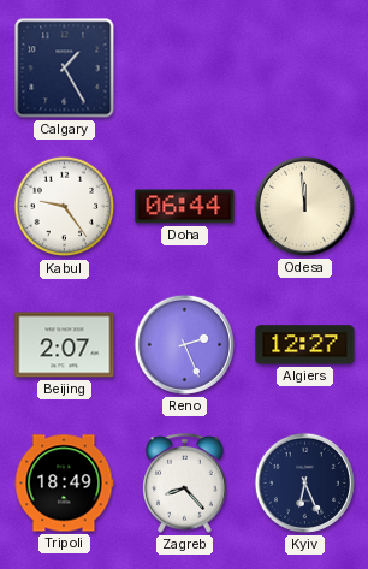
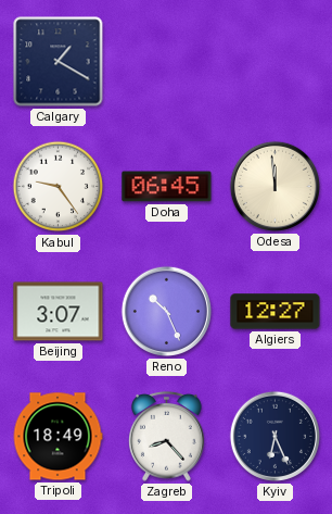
Calgary: 1:25 -> 1:20 (59, 62)
Doha: 06:44 -> 06:45 (167, 187)
Beijing: 2:07 -> 3:07 (59, 312)
Reno: 2:26 -> 10:26 (166, 311)
